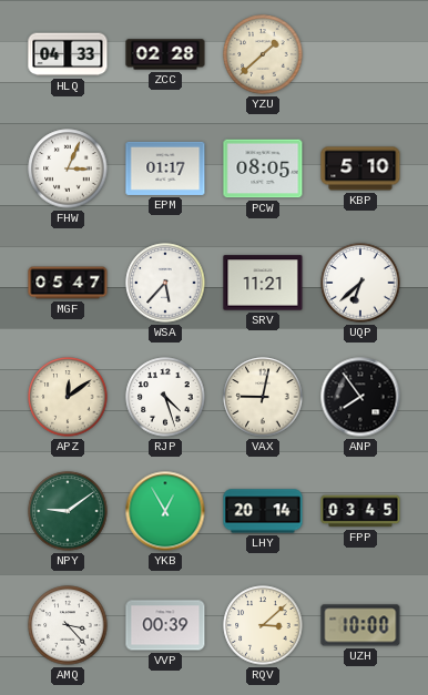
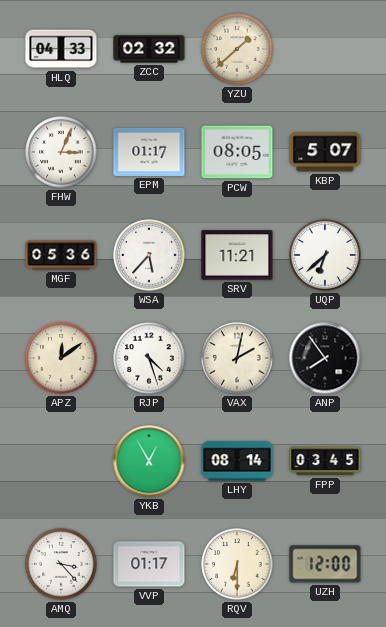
ZCC: 02:28 -> 02:32 (149, 49)
KBP: 5:10 -> 5:07 (325, 152)
MGF: 05:47 -> 05:36 (61, 255)
VAX: 9:02 -> 2:02 (237, 358)
NPY: 9:09 -> none (68, 511)
LHY: 20:14 -> 08:14 (237, 461)
VVP: 00:39 -> 01:17 (149, 564)
RQV: 3:08 -> 6:30 (237, 564)
UZH: 10:00 -> 12:00 (325, 564)
